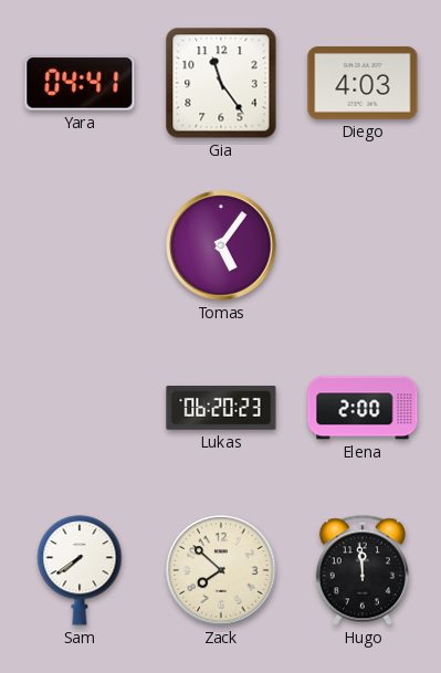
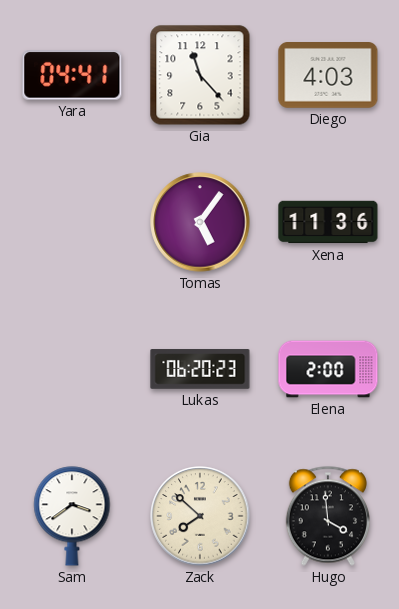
Gia: 11:24 -> 11:23 (200, 75)
Xena: none -> 11:36 (328, 222)
Sam: 7:39 -> 3:39 (72, 516)
Hugo: 11:59 -> 3:59 (328, 516)
